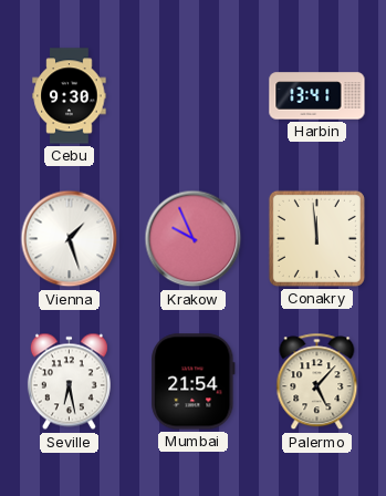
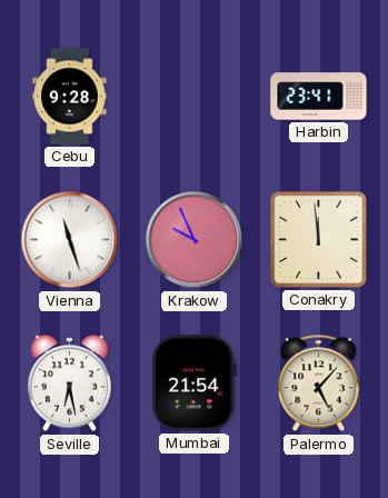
Cebu: 9:30 -> 9:28 (70, 97)
Harbin: 13:41 -> 23:41 (319, 97)
Vienna: 1:27 -> 11:27 (70, 240)
